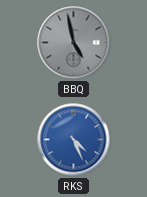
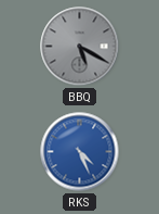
BBQ: 4:58 -> 5:20 (80, 47)
